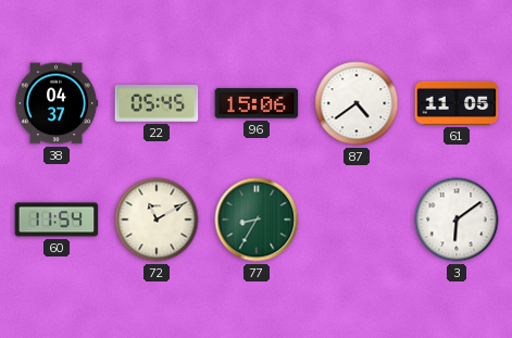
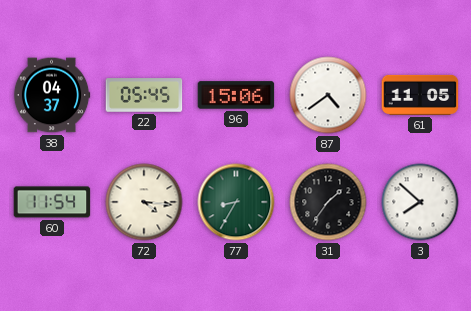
72: 11:10 -> 4:16 (144, 202)
31: none -> 1:36 (328, 202)
3: 6:09 -> 7:52 (420, 202)
